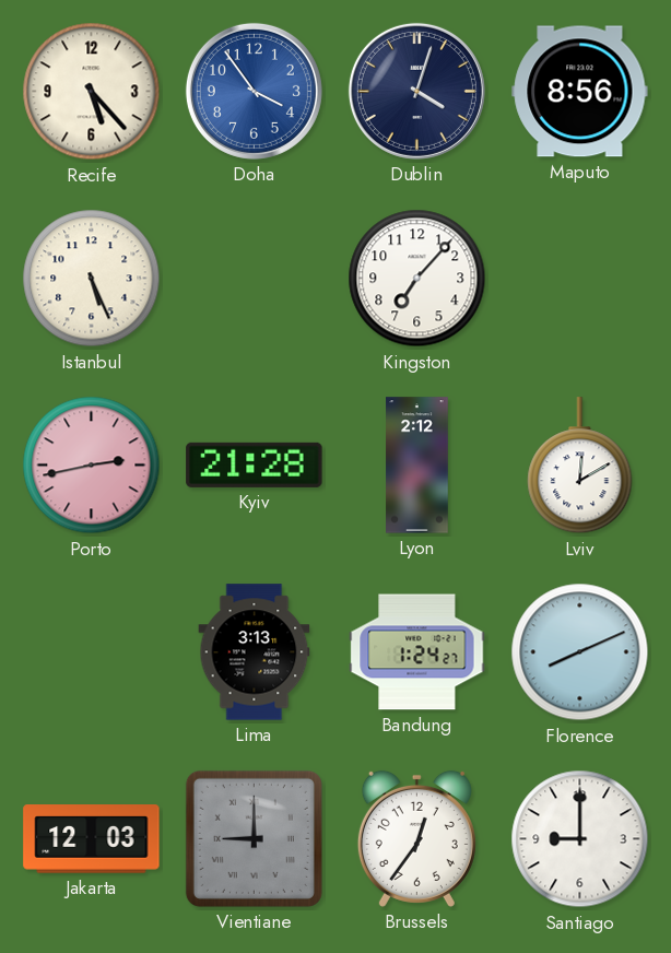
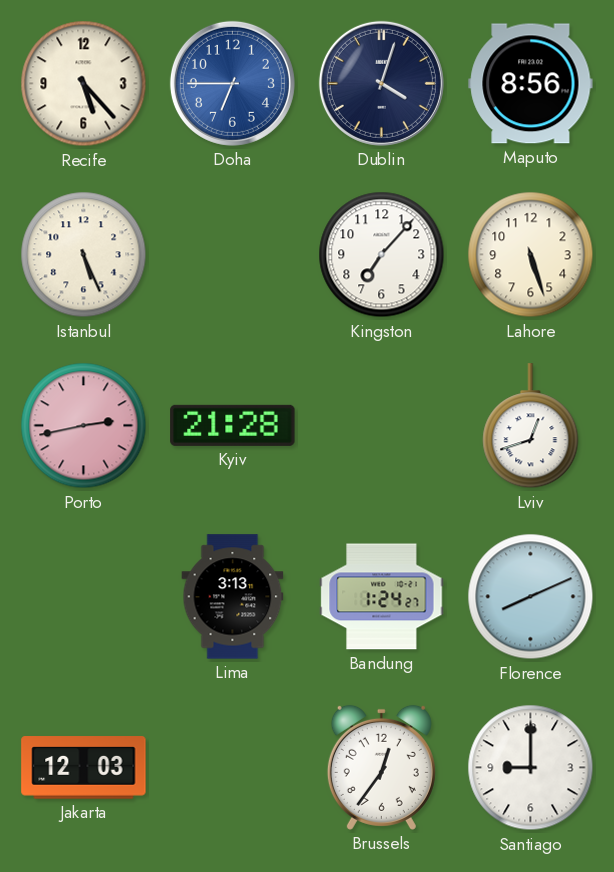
Doha: 3:54 -> 6:45 (232, 83)
Lahore: none -> 5:27 (531, 255)
Lyon: 2:12 -> none (417, 466)
Lviv: 12:10 -> 12:42 (531, 426)
Vientiane: 9:00 -> none (254, 838)
